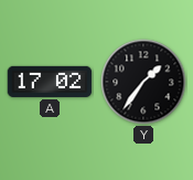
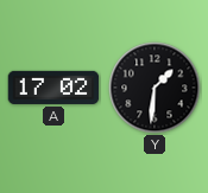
Y: 1:36 -> 1:31 (155, 88)
